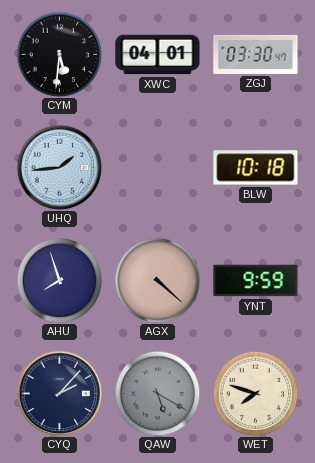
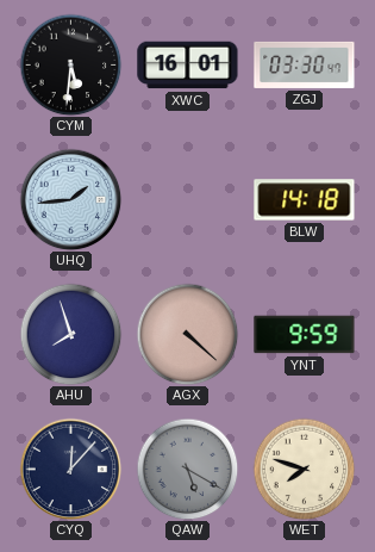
XWC: 04:01 -> 16:01 (188, 66)
BLW: 10:18 -> 14:18 (305, 200)
CYQ: 2:07 -> 12:07 (70, 469)
